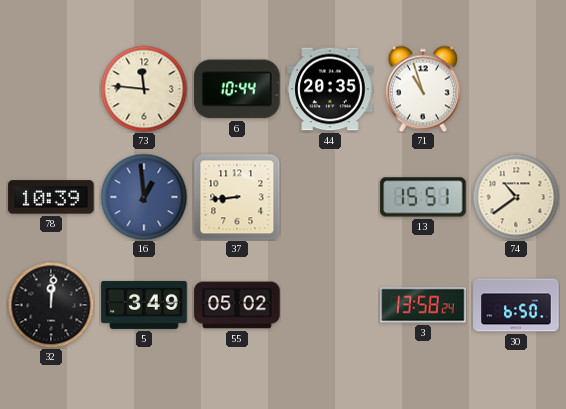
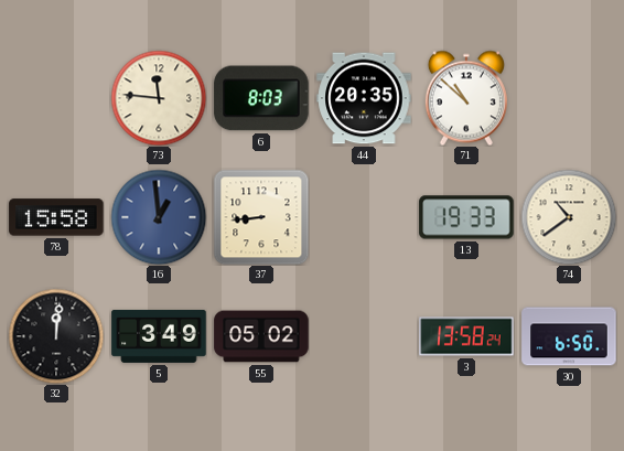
6: 10:44 -> 8:03 (261, 98)
71: 10:57 -> 10:52 (466, 98)
78: 10:39 -> 15:58 (56, 217)
13: 15:51 -> 19:33 (466, 217)
